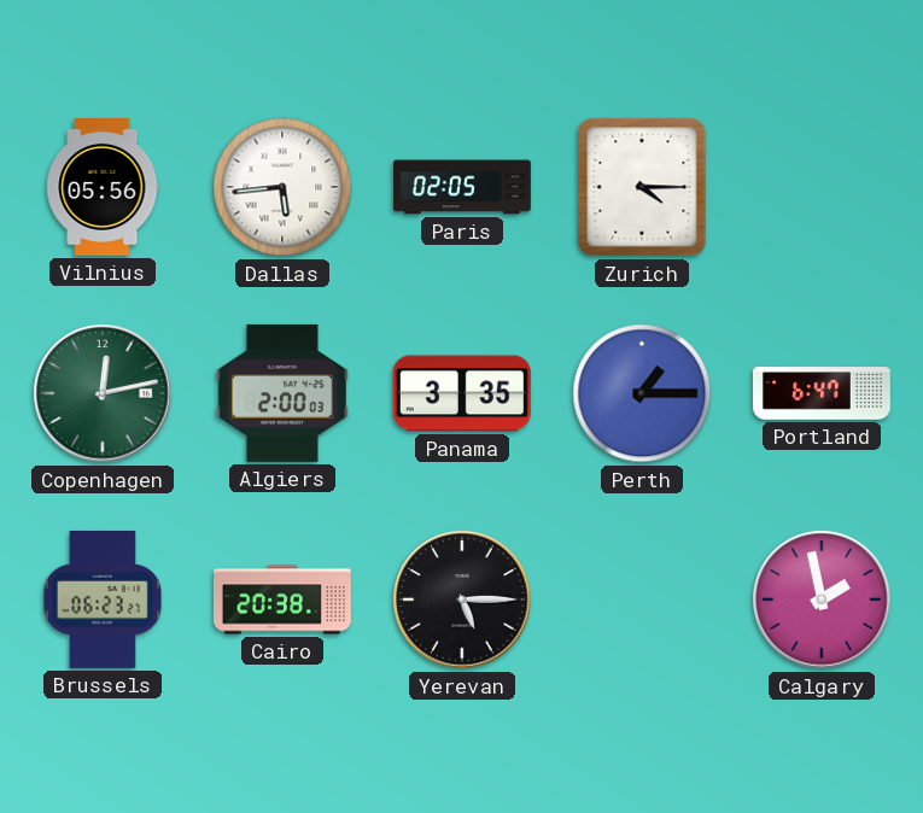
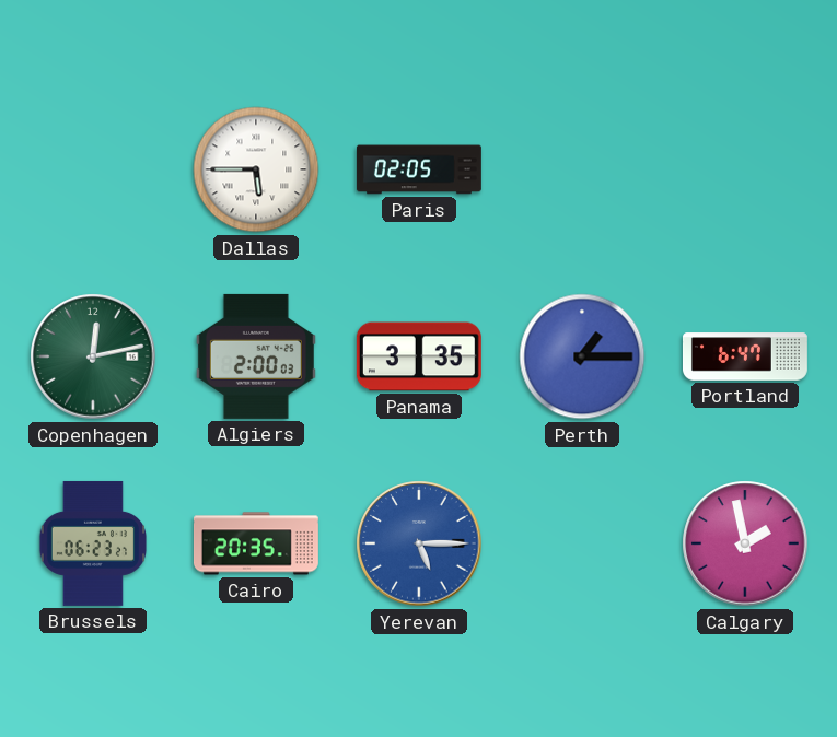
Vilnius: 05:56 -> none (103, 187)
Dallas: 5:44 -> 5:45 (256, 169)
Zurich: 4:15 -> none (642, 187)
Cairo: 20:38 -> 20:35 (256, 543)
Yerevan dial: black -> blue (419, 543)
